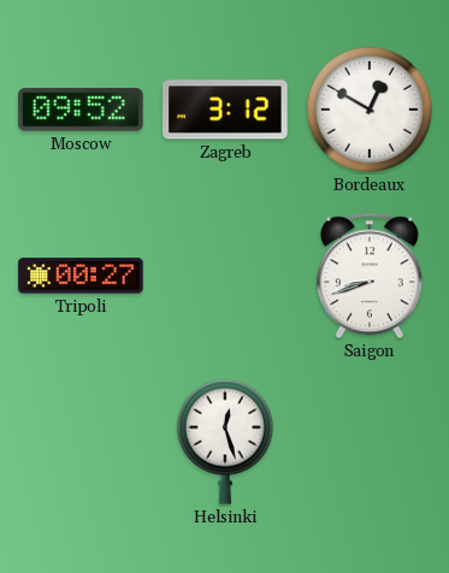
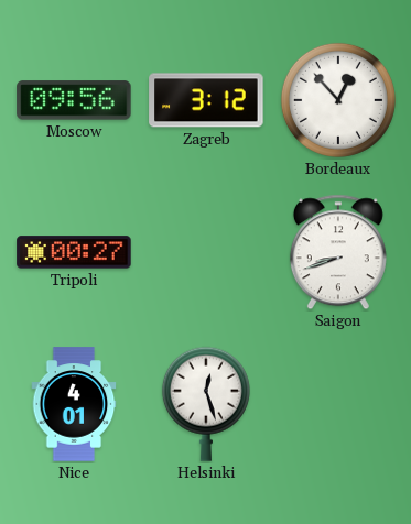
Moscow: 09:52 -> 09:56 (74, 100)
Bordeaux: 12:50 -> 12:53 (338, 100)
Nice: none -> 4:01 (74, 404)
